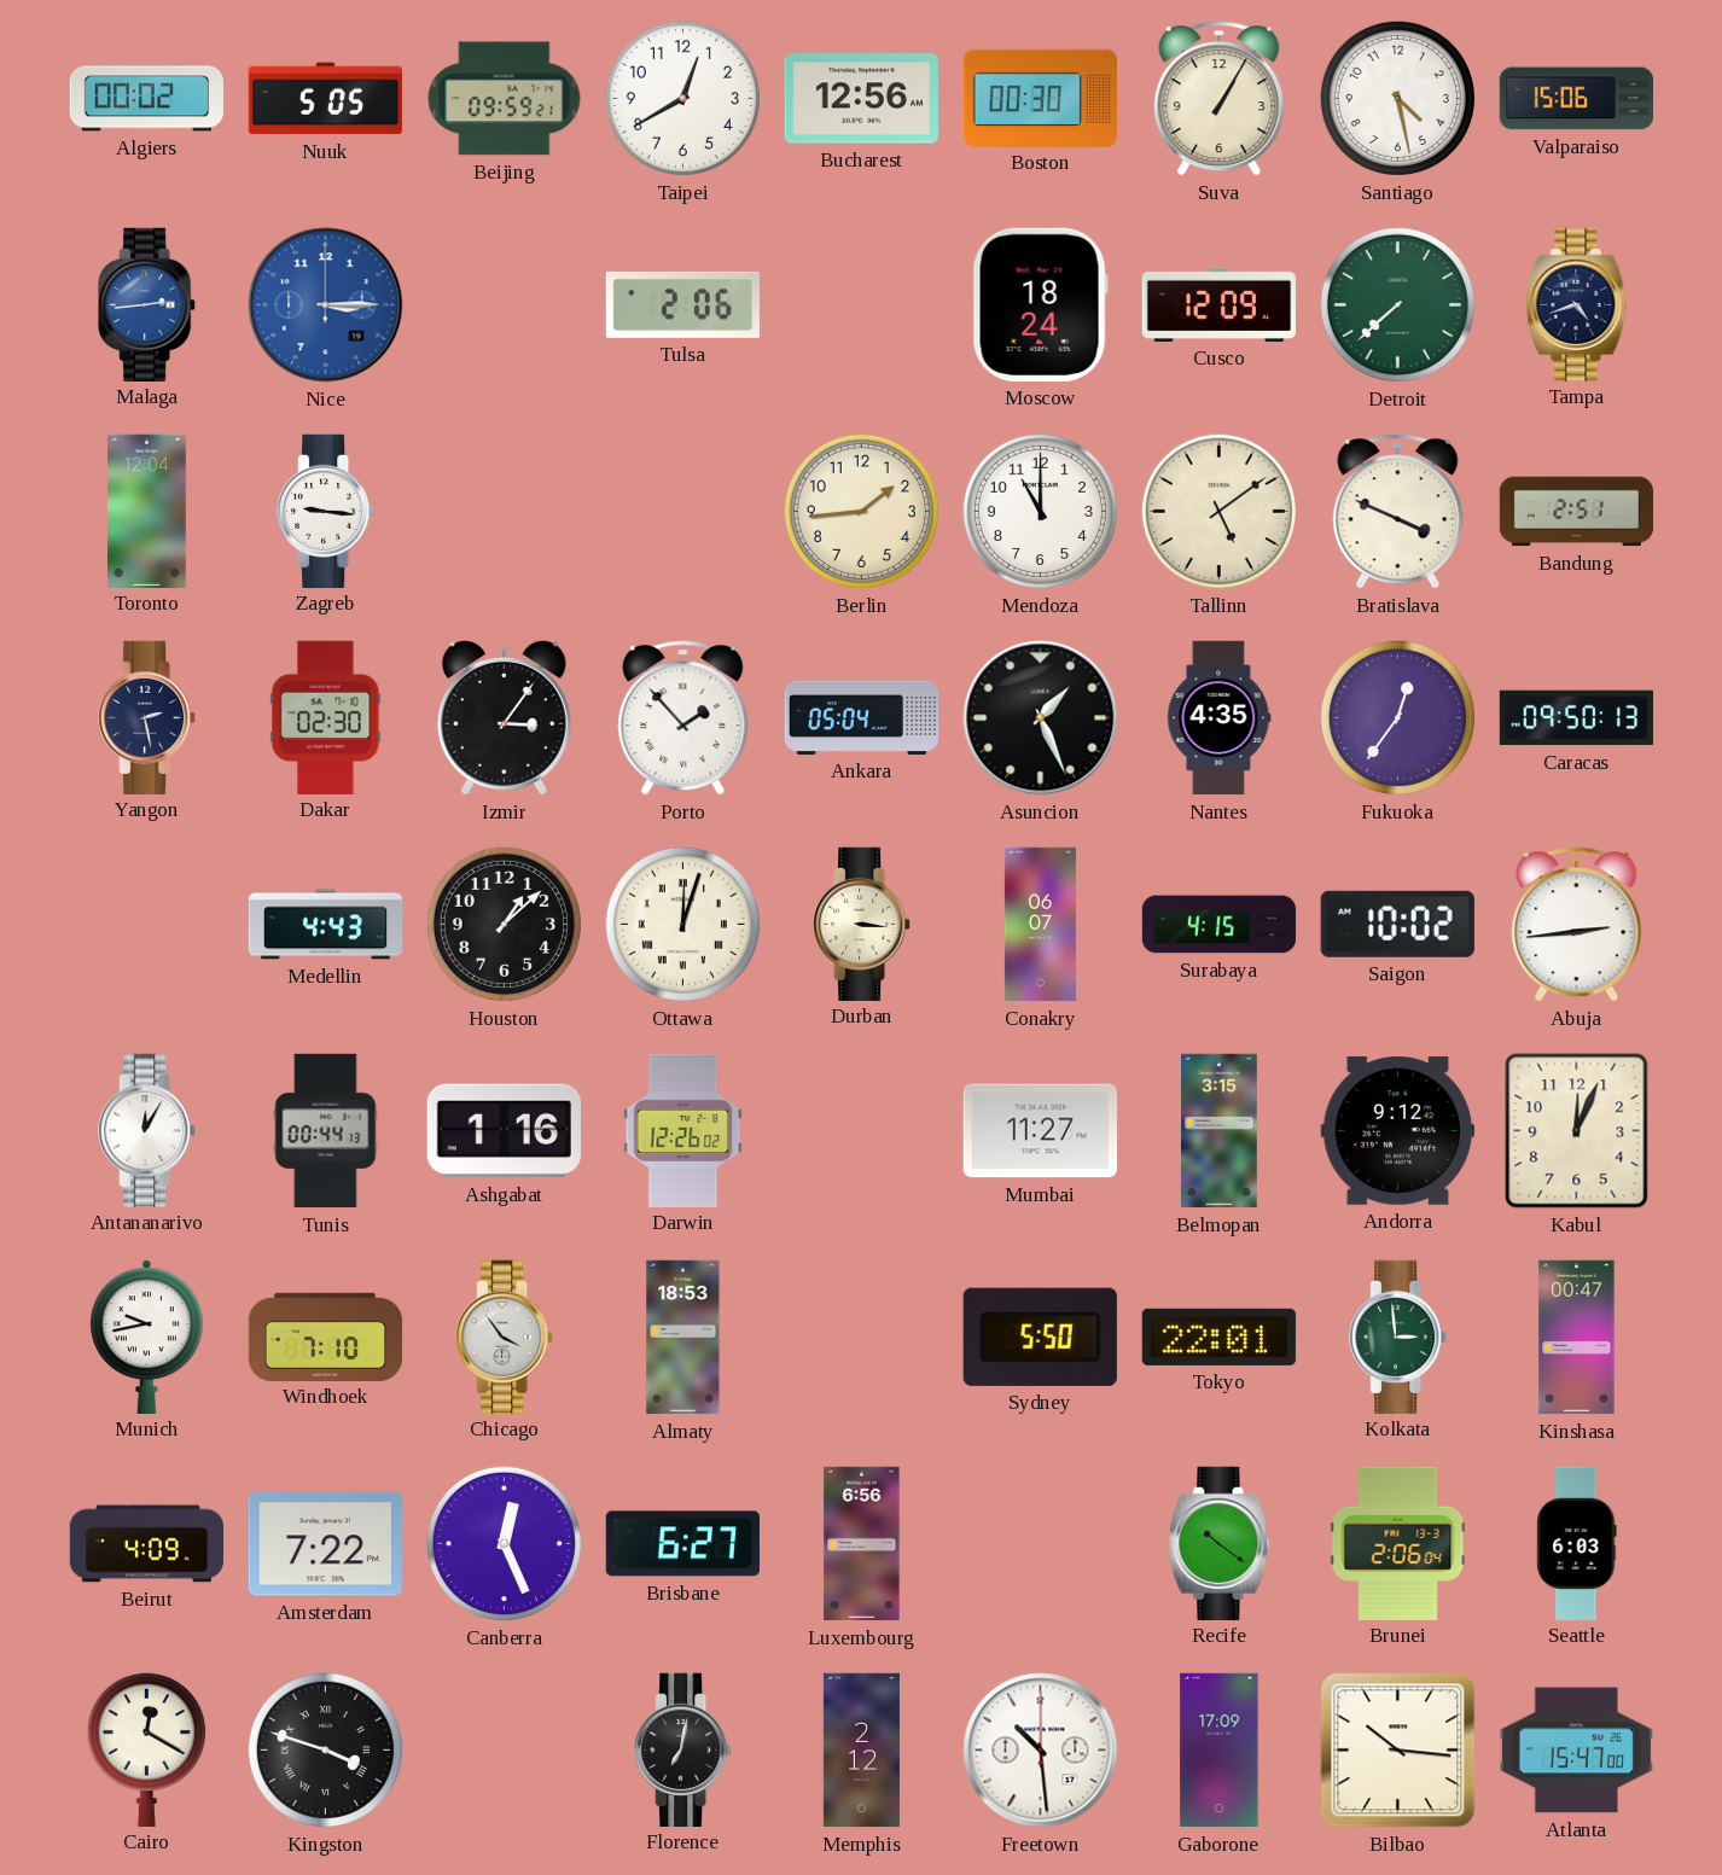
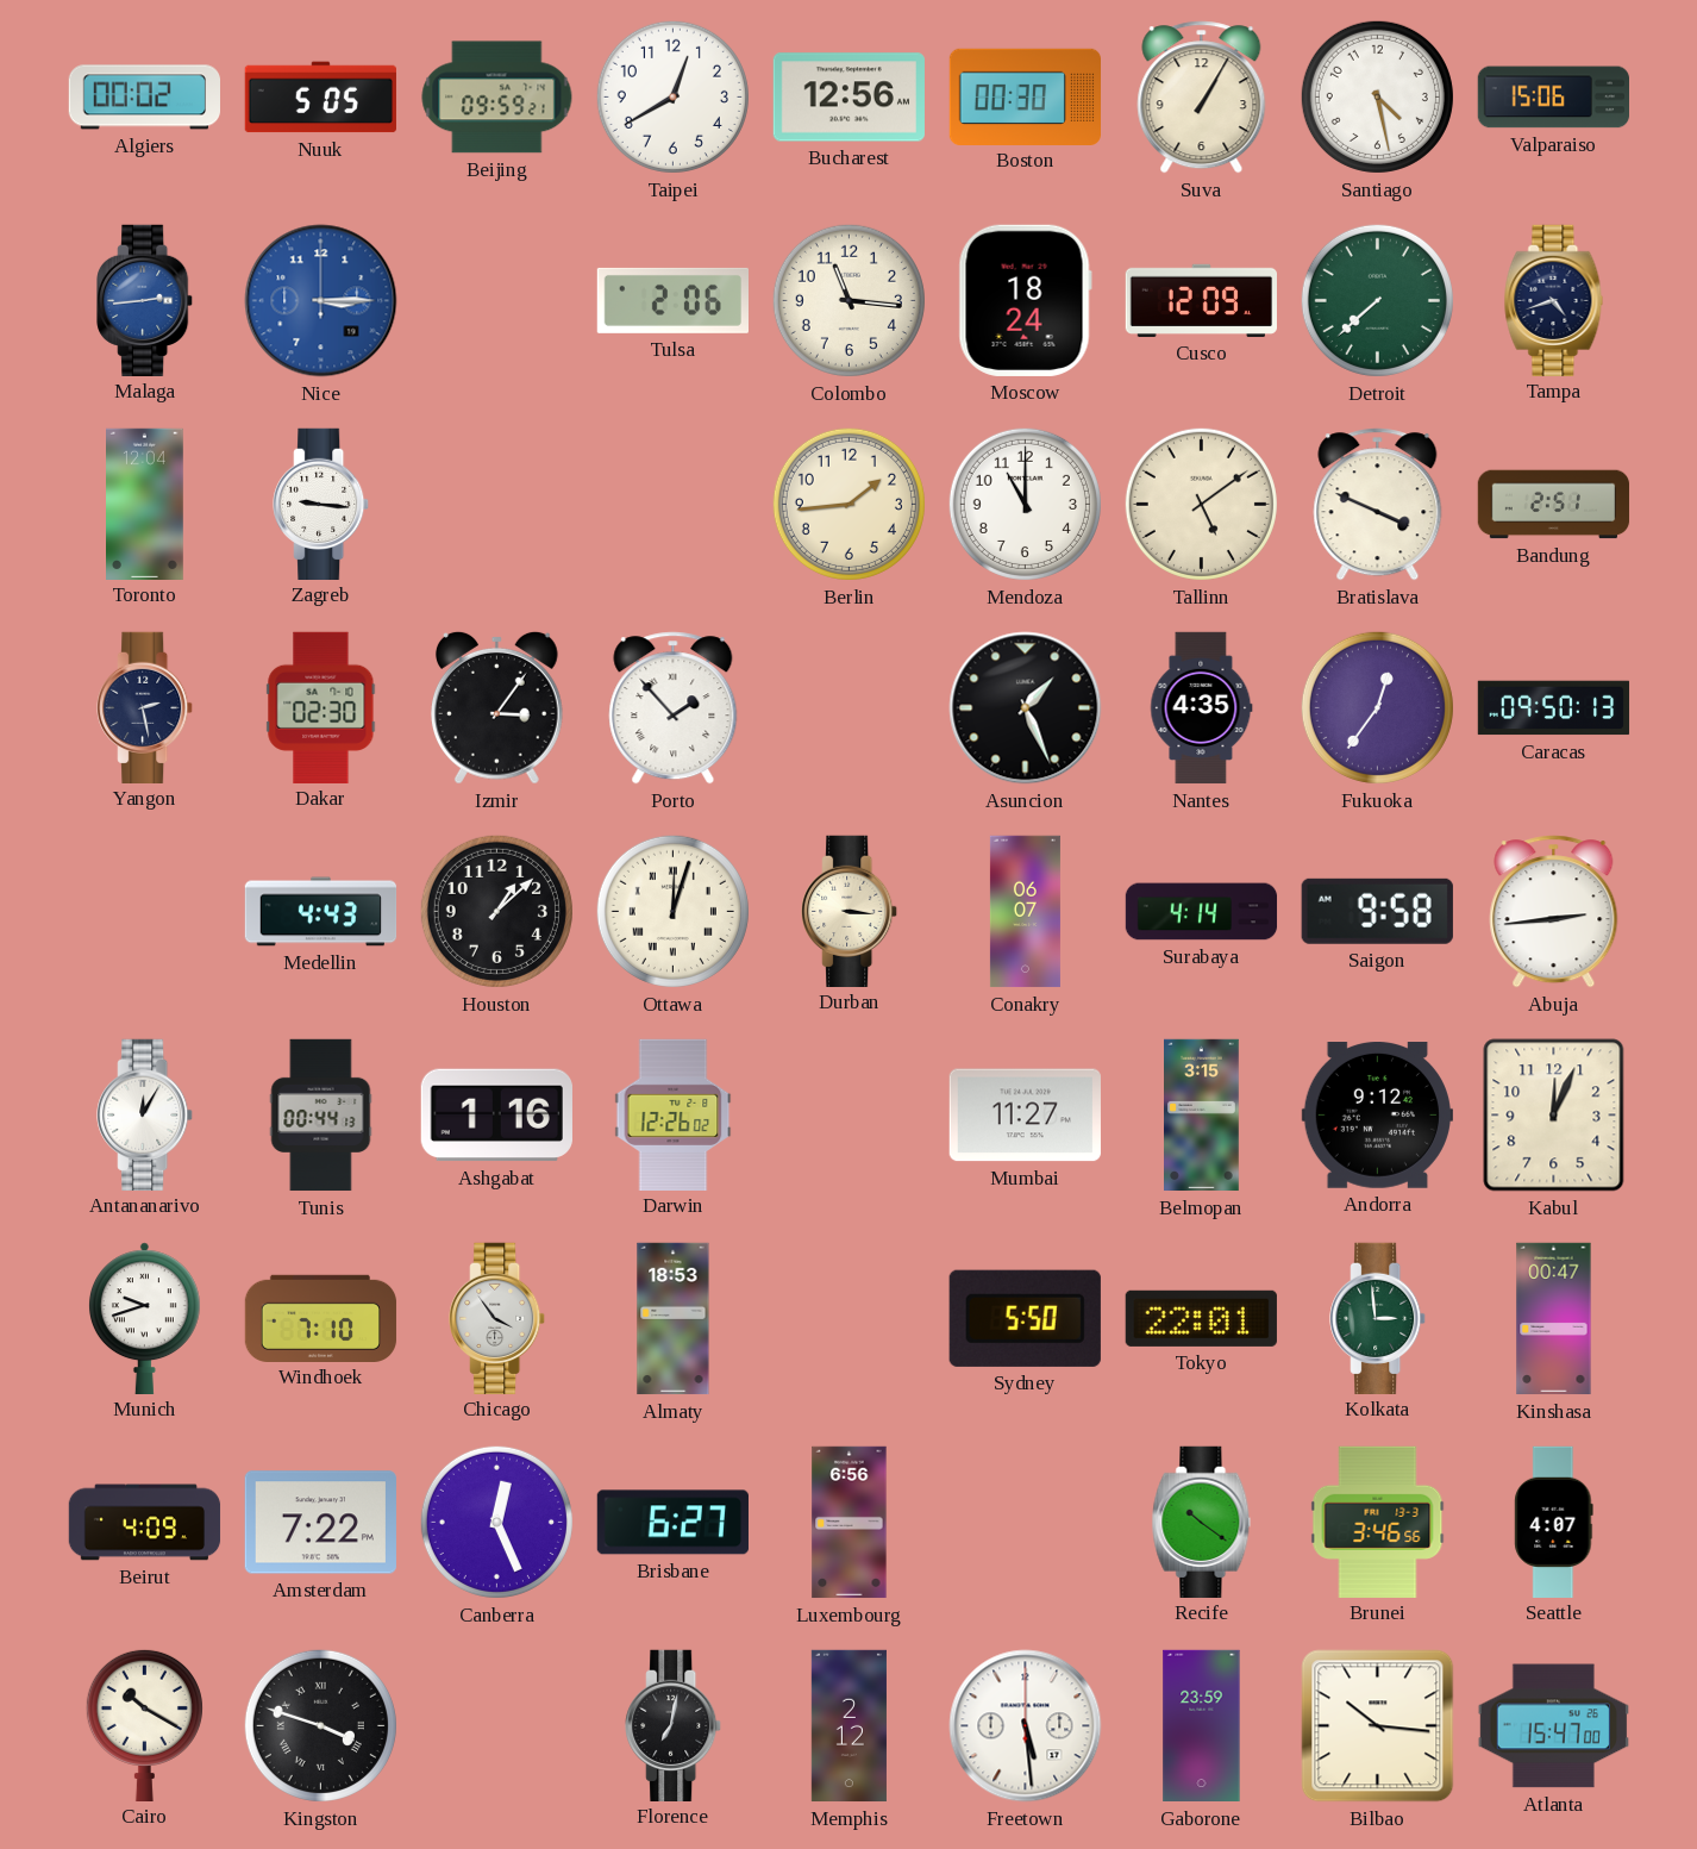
Colombo: none -> 11:16 (849, 300)
Ankara: 05:04 -> none (862, 717)
Surabaya: 4:15 -> 4:14 (1202, 912)
Saigon: 10:02 -> 9:58 (1377, 911)
Munich: 9:43 -> 9:42 (144, 1318)
Brunei: 2:06 -> 3:46 (1378, 1522)
Seattle: 6:03 -> 4:07 (1554, 1522)
Cairo: 12:20 -> 10:20 (144, 1724)
Freetown: 10:29 -> 5:29 (1026, 1726)
Gaborone: 17:09 -> 23:59 (1202, 1726)
